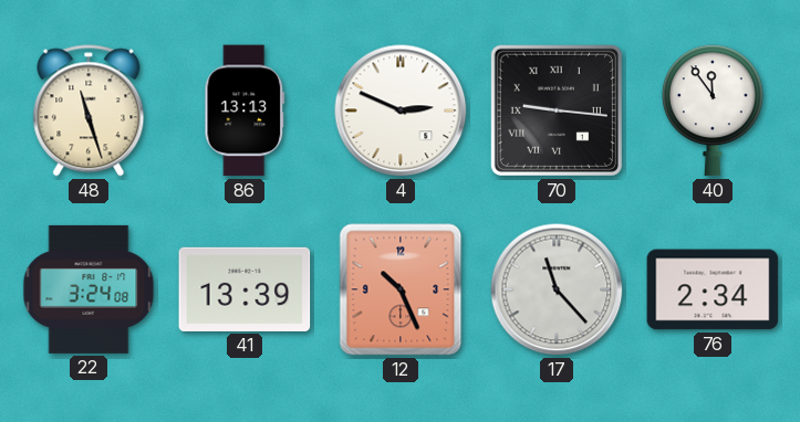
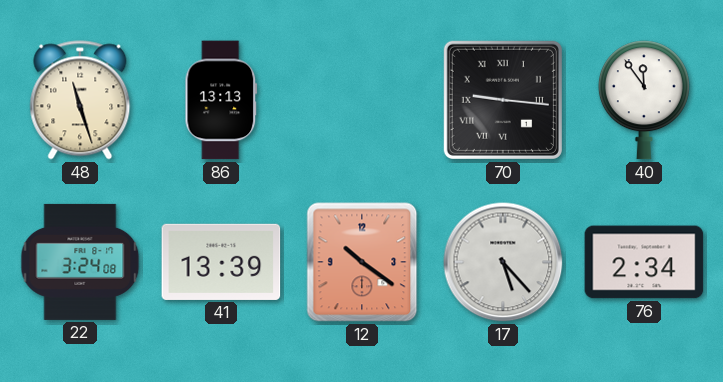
4: 2:49 -> none (401, 110)
12: 10:26 -> 10:21 (362, 262)
17: 11:23 -> 5:23 (503, 262)
